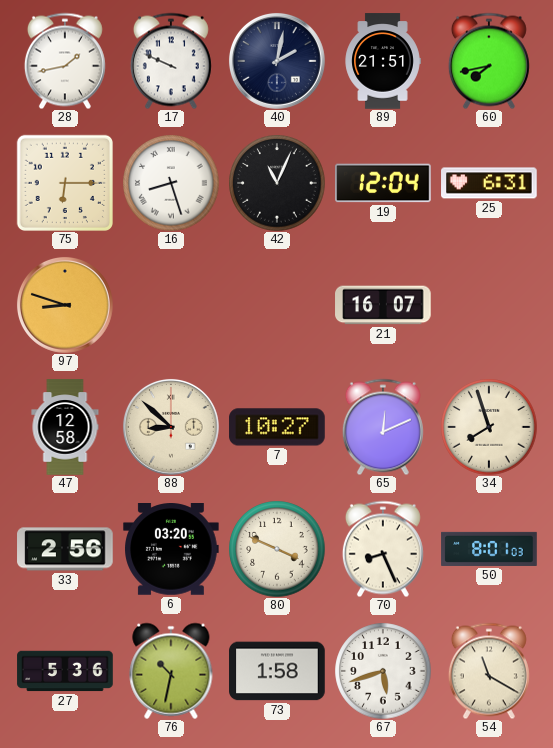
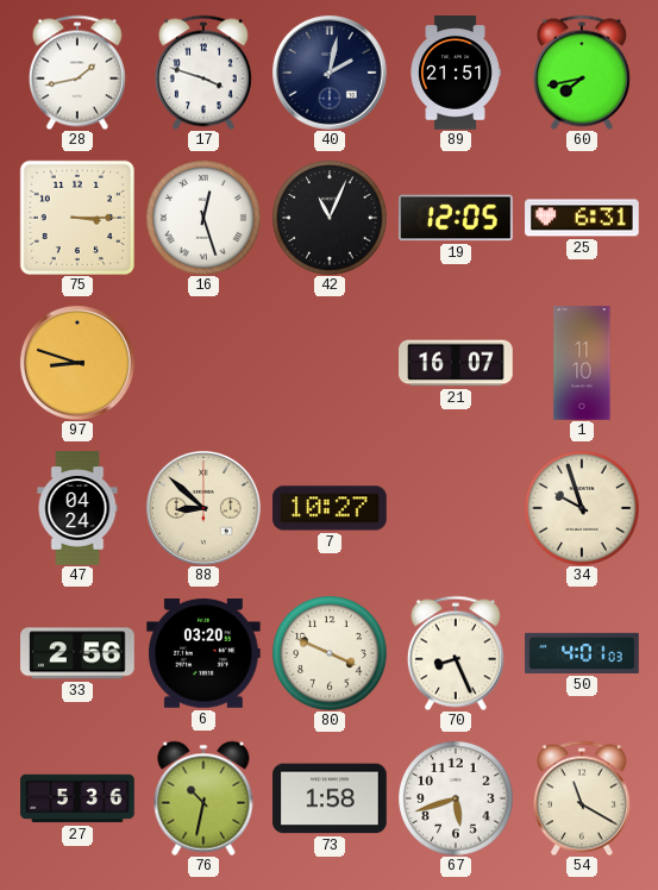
17: 9:49 -> 3:48 (203, 73)
75: 6:15 -> 3:15 (77, 218)
16: 8:27 -> 12:27 (203, 218)
19: 12:04 -> 12:05 (456, 218)
1: none -> 11:10 (582, 363)
47: 12:58 -> 04:24 (77, 508)
65: 12:11 -> none (383, 427)
34: 7:57 -> 9:57 (582, 508)
50: 8:01 -> 4:01 (582, 653)
